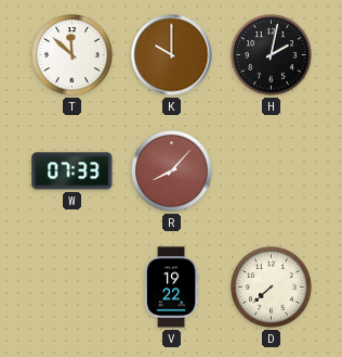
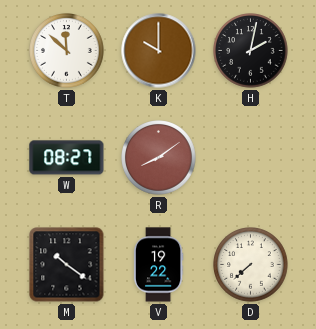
W: 07:33 -> 08:27 (67, 158)
R: 8:07 -> 8:09 (159, 158)
M: none -> 10:21 (67, 265)
